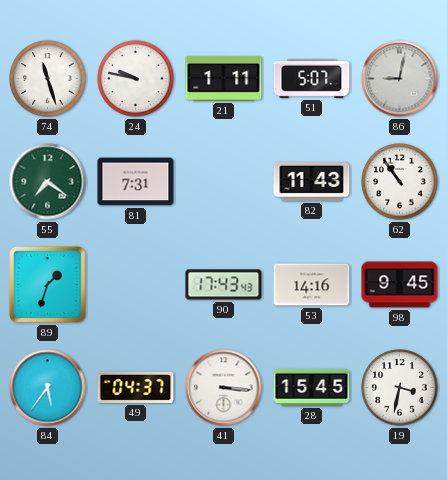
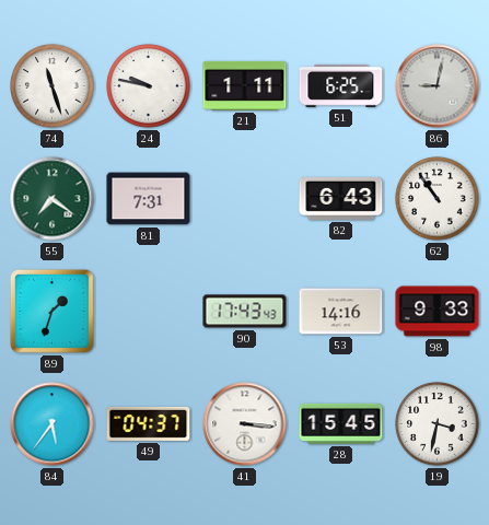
51: 5:07 -> 6:25 (341, 86)
82: 11:43 -> 6:43 (341, 198)
98: 9:45 -> 9:33 (438, 312)
